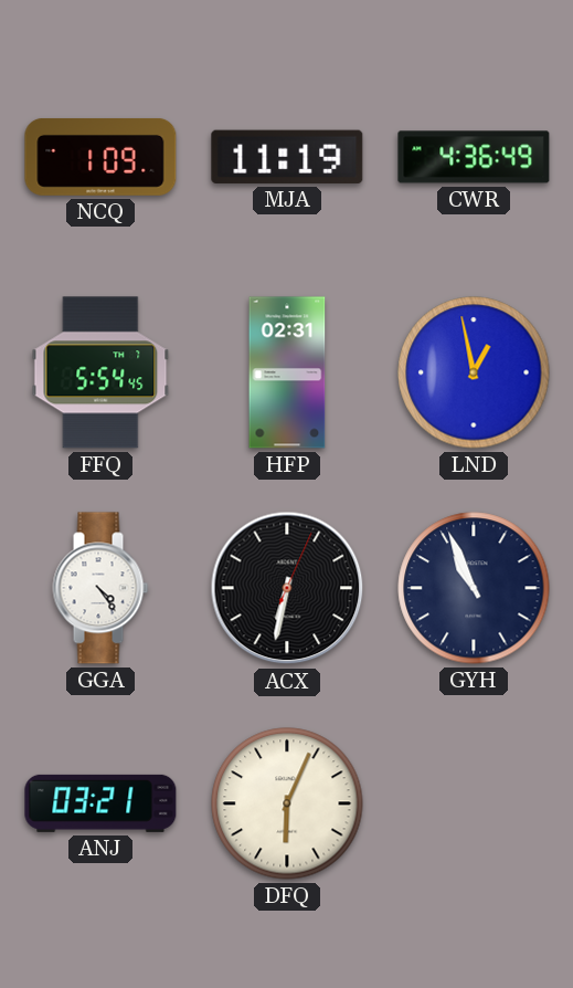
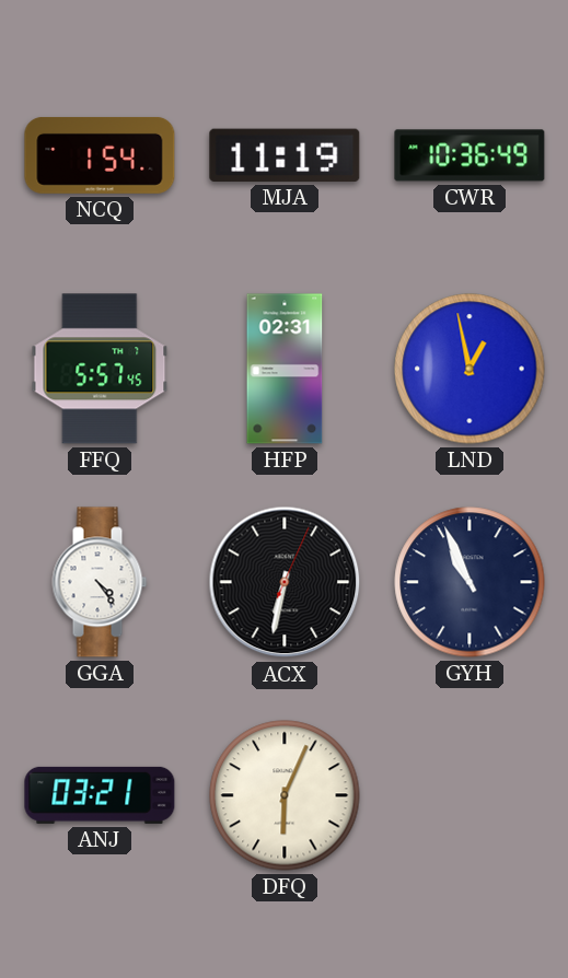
NCQ: 1:09 -> 1:54 (100, 155)
CWR: 4:36 -> 10:36 (470, 155)
FFQ: 5:54 -> 5:57 (100, 369)
